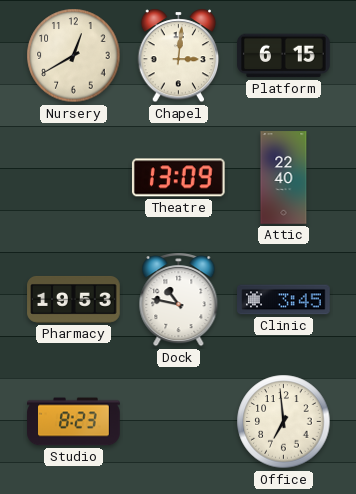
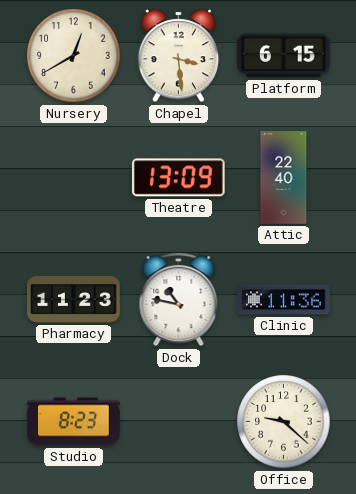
Chapel: 3:01 -> 3:29 (179, 56)
Pharmacy: 19:53 -> 11:23 (74, 299)
Clinic: 3:45 -> 11:36 (284, 300)
Office: 6:59 -> 9:22 (284, 422)
